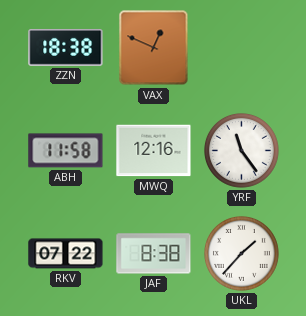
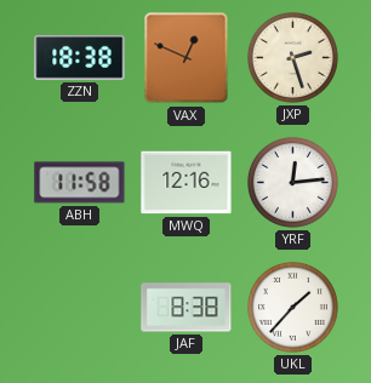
JXP: none -> 2:27 (293, 58)
YRF: 11:24 -> 12:14 (293, 183)
RKV: 07:22 -> none (66, 254)
